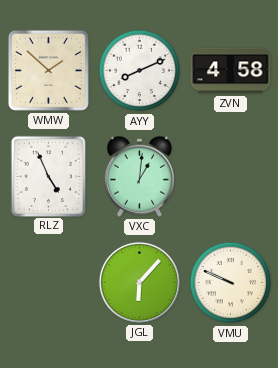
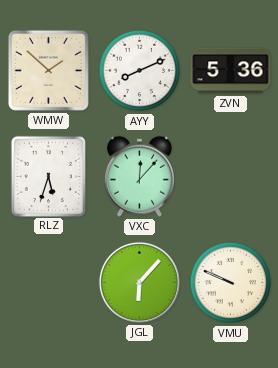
ZVN: 4:58 -> 5:36 (231, 71)
RLZ: 4:56 -> 5:33 (48, 176)
VXC: 1:01 -> 12:07 (139, 176)
